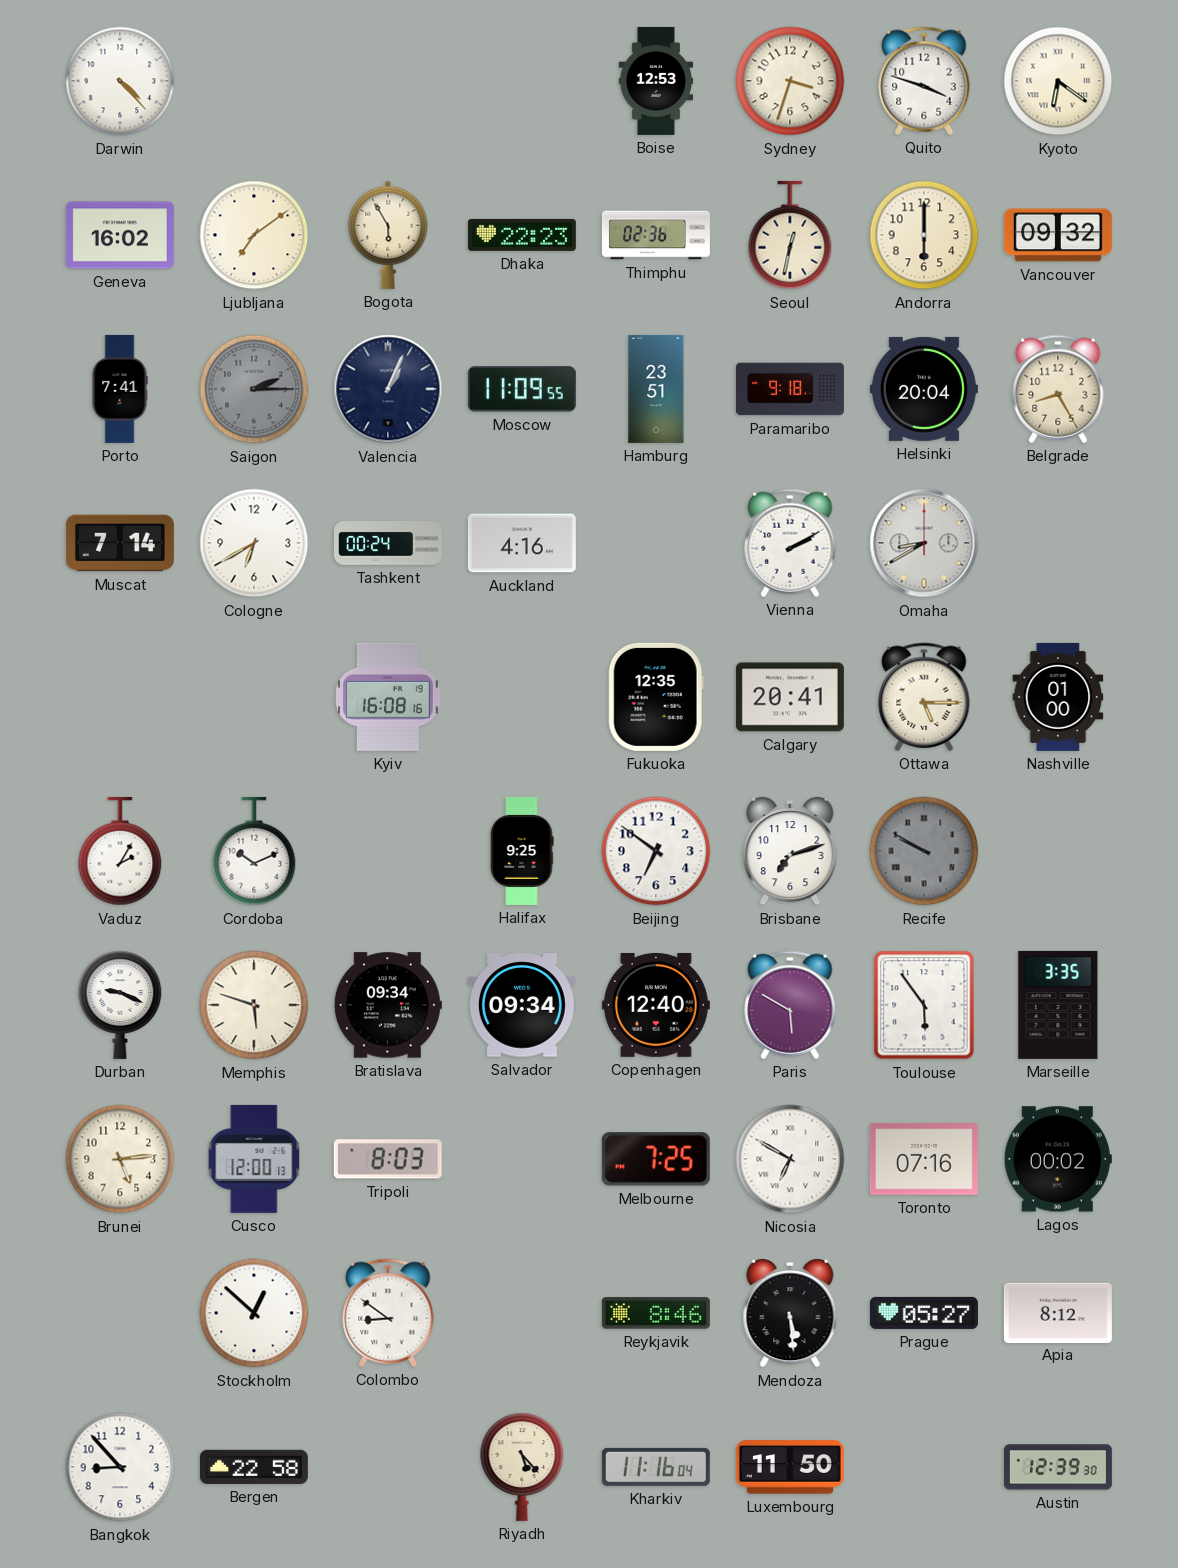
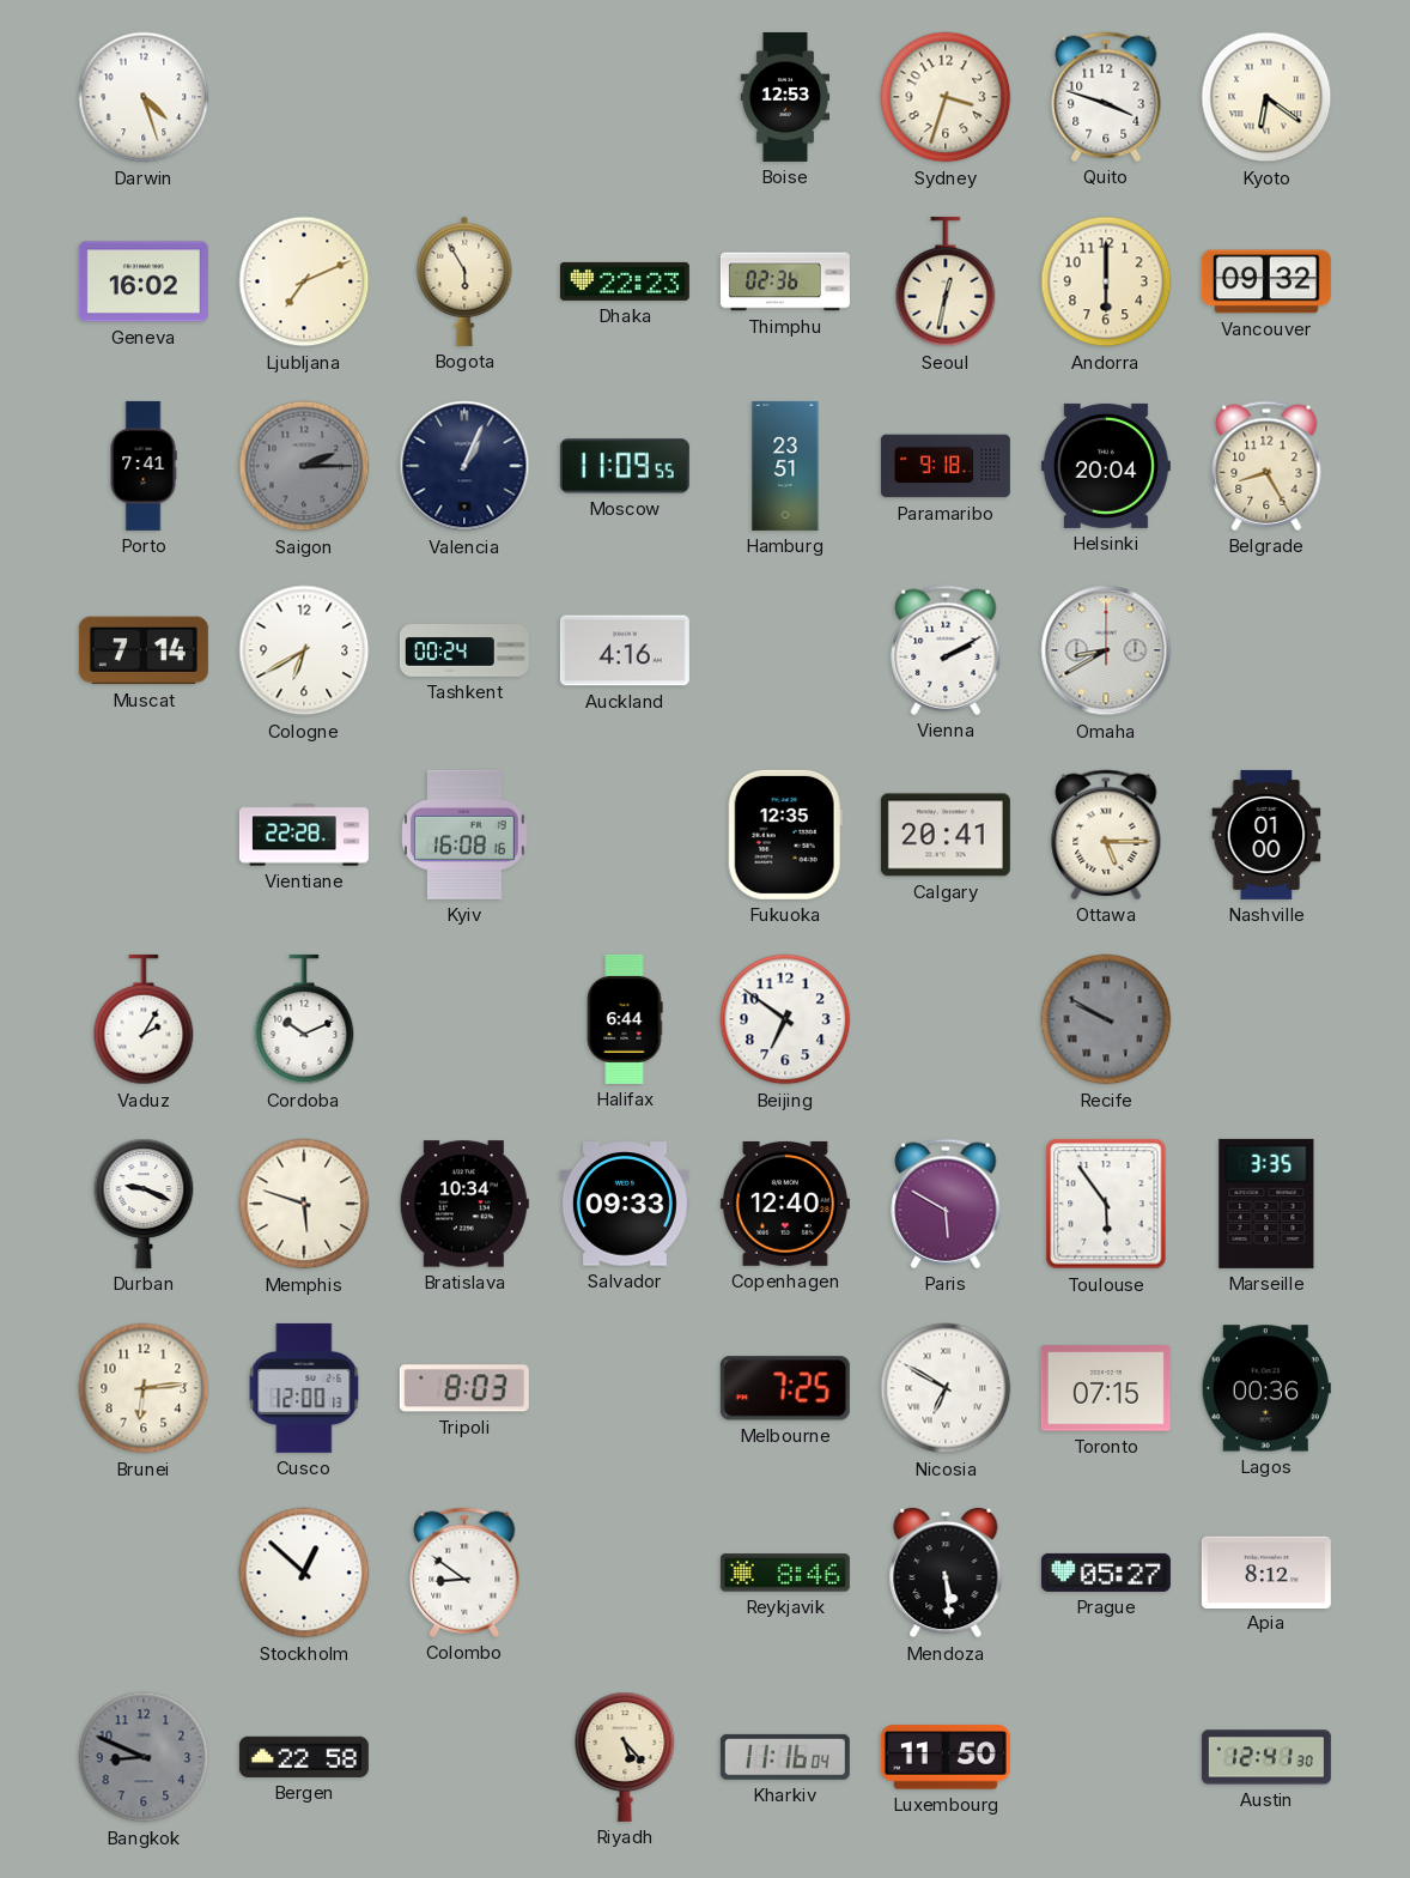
Darwin: 4:23 -> 4:27 (144, 97)
Ljubljana: 7:09 -> 7:11 (304, 281)
Vientiane: none -> 22:28 (304, 835)
Halifax: 9:25 -> 6:44 (625, 1019)
Brisbane: 7:12 -> none (790, 851)
Bratislava: 09:34 -> 10:34 (464, 1204)
Salvador: 09:34 -> 09:33 (625, 1204)
Brunei: 5:14 -> 6:14 (144, 1388)
Toronto: 07:16 -> 07:15 (1106, 1388)
Lagos: 00:02 -> 00:36 (1266, 1388)
Bangkok: 8:53 -> 8:49 (144, 1757)
Bangkok dial: white -> grey (144, 1757)
Austin: 12:39 -> 12:41 (1266, 1757)
